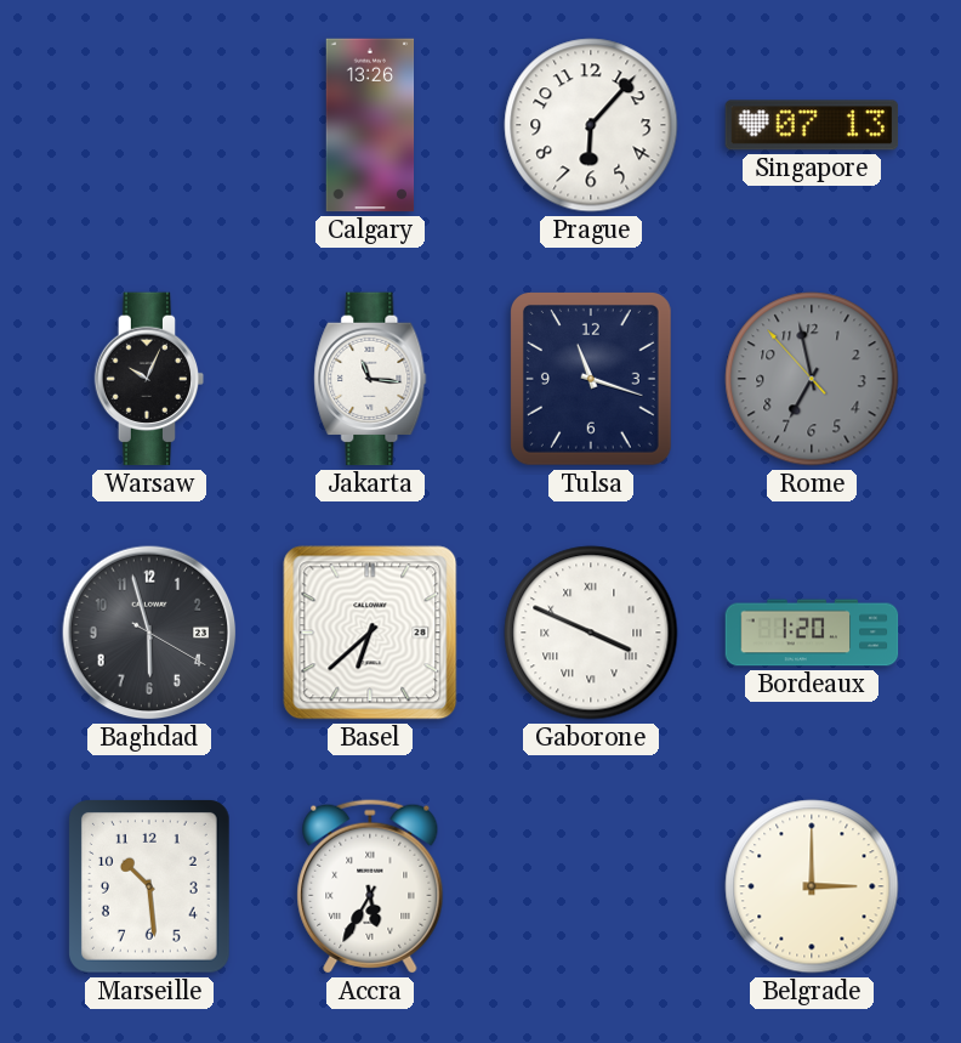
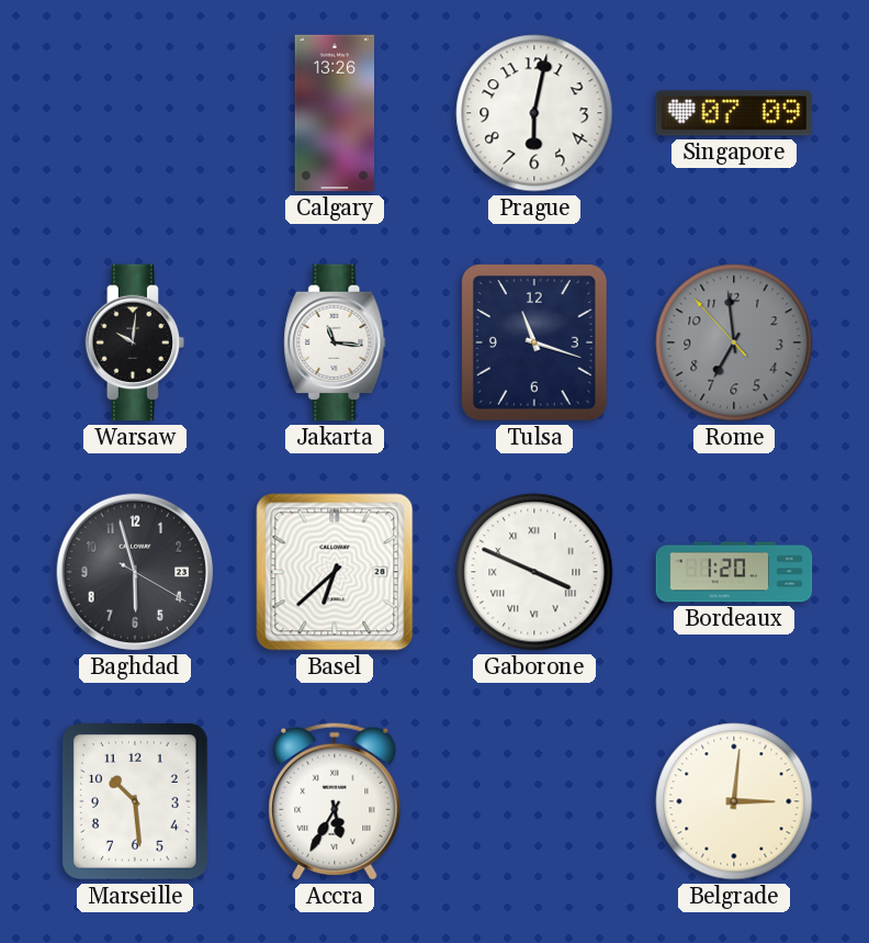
Prague: 6:07 -> 6:02 (534, 113)
Singapore: 07:13 -> 07:09 (734, 113)
Warsaw: 10:04 -> 10:01 (135, 343)
Rome: 6:57 -> 6:58 (734, 343)
Belgrade: 3:00 -> 3:01 (734, 801)
